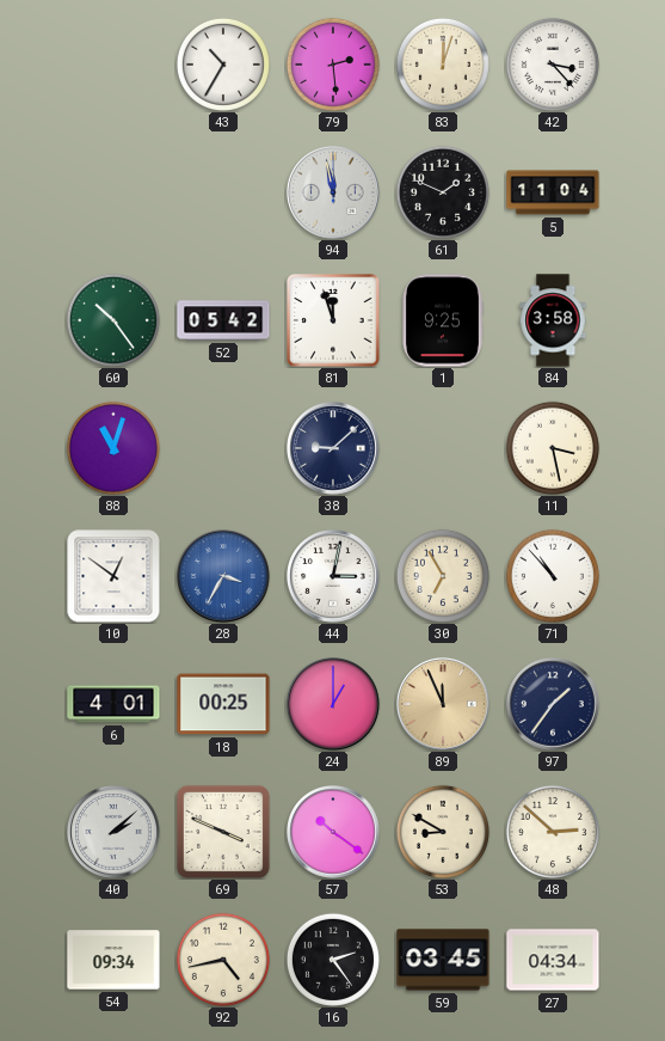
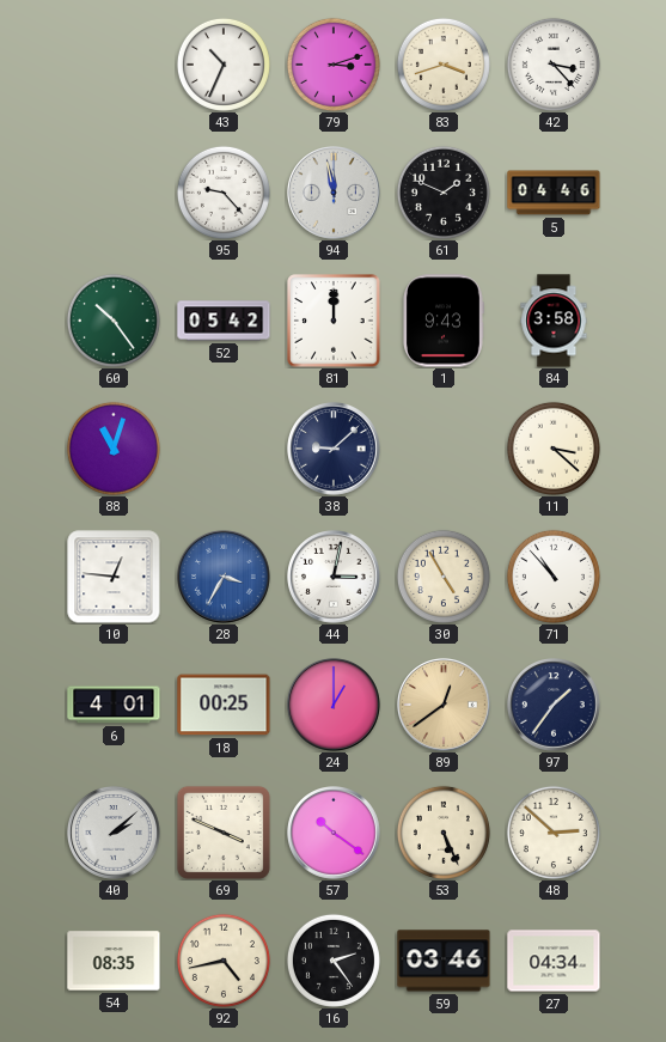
43: 10:35 -> 10:34 (224, 65)
79: 2:29 -> 3:12 (334, 65)
83: 12:03 -> 3:42 (444, 65)
95: none -> 9:23 (224, 193)
5: 11:04 -> 04:46 (554, 193)
81: 11:57 -> 12:00 (334, 321)
1: 9:25 -> 9:43 (444, 321)
11: 3:28 -> 3:22 (554, 449)
10: 12:51 -> 12:46 (114, 577)
30: 6:55 -> 4:55 (444, 577)
89: 11:56 -> 12:39 (445, 706)
53: 8:50 -> 5:26 (444, 833)
54: 09:34 -> 08:35 (114, 961)
59: 03:45 -> 03:46 (444, 961)
